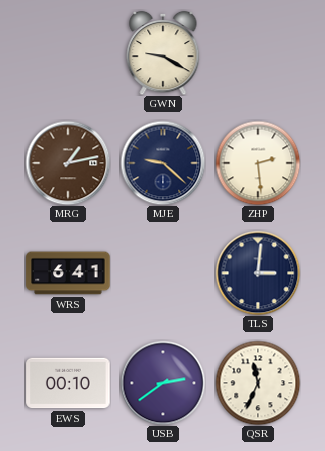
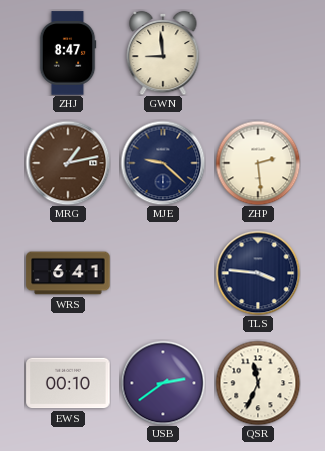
ZHJ: none -> 8:47 (68, 53)
GWN: 9:20 -> 8:59 (163, 53)
TLS: 3:01 -> 3:46 (258, 273)
